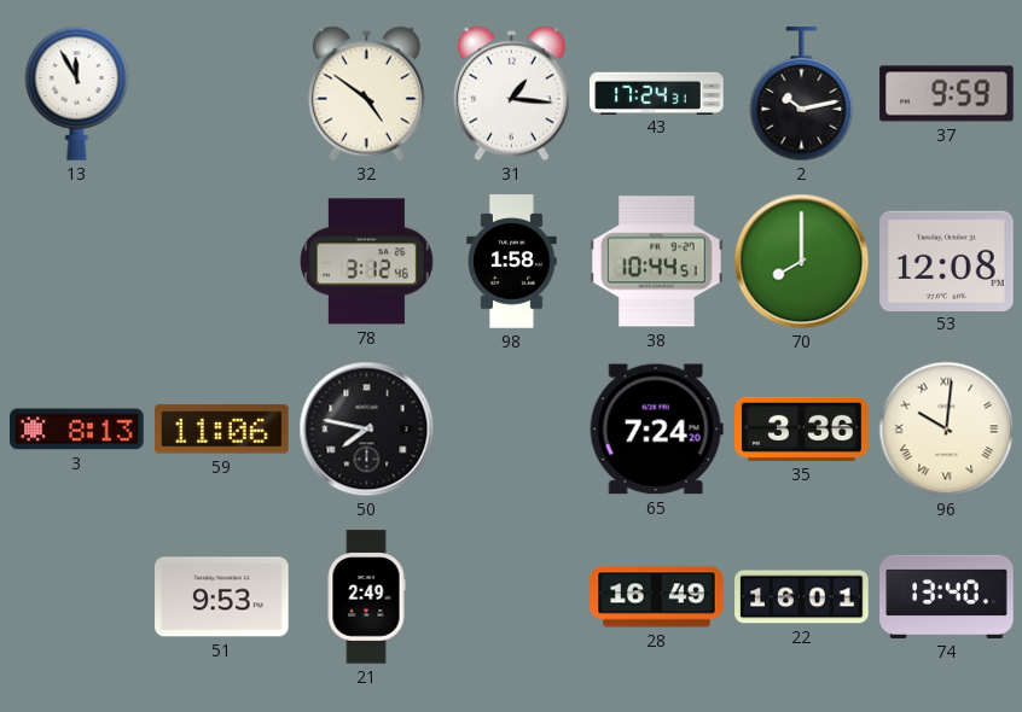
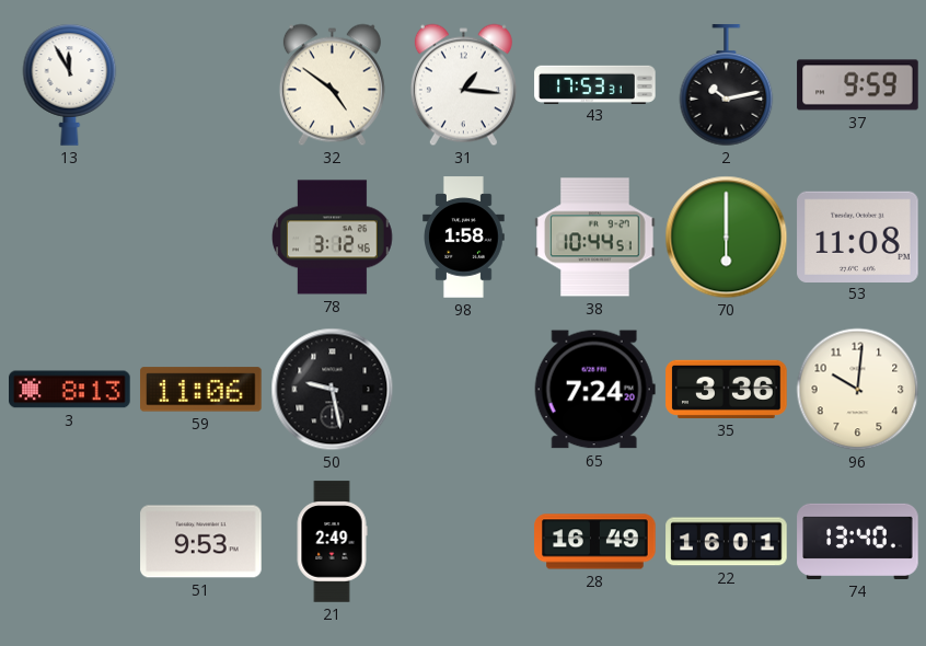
43: 17:24 -> 17:53 (595, 84)
70: 8:00 -> 6:00 (727, 238)
53: 12:08 -> 11:08 (858, 237)
50: 7:47 -> 9:28 (333, 390)
96 numerals: Roman -> Arabic (858, 390)
